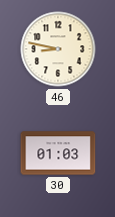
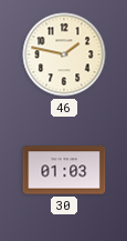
46: 8:47 -> 1:47 (64, 54)
